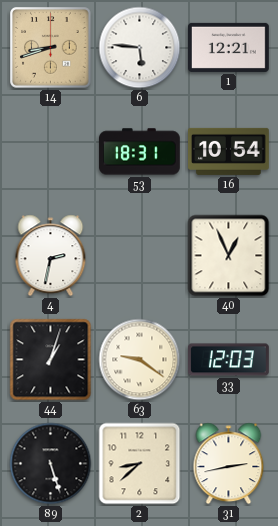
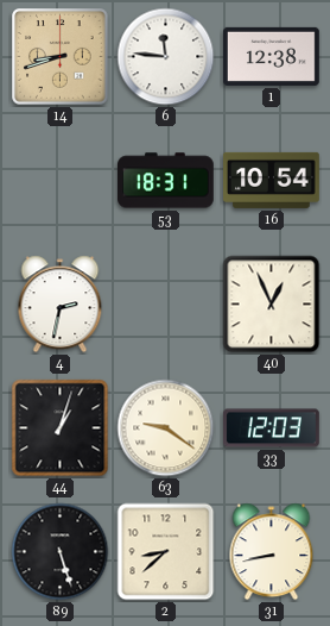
6: 5:46 -> 11:46 (166, 57)
1: 12:21 -> 12:38 (272, 56)
31: 2:43 -> 8:43 (272, 552)
